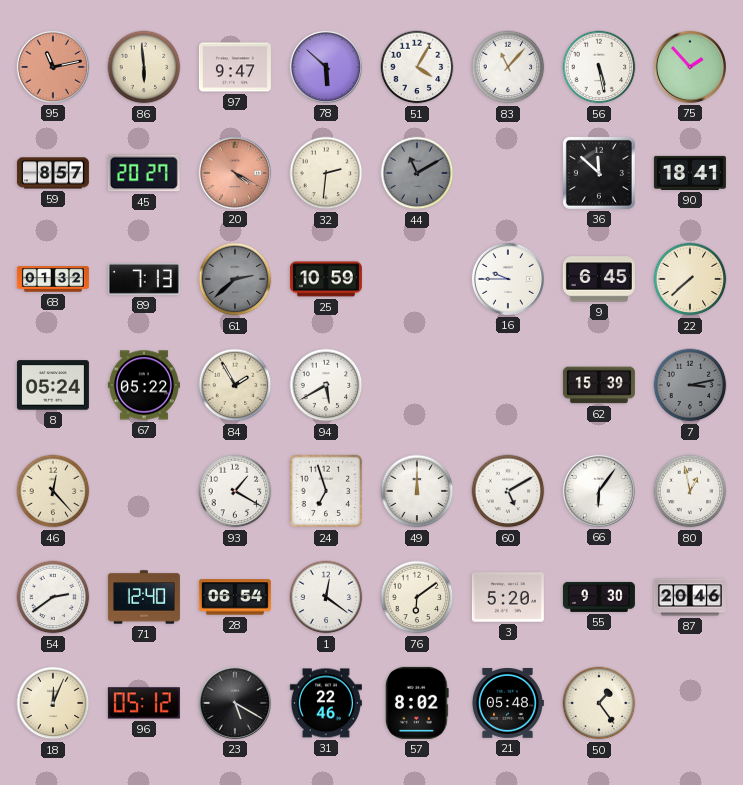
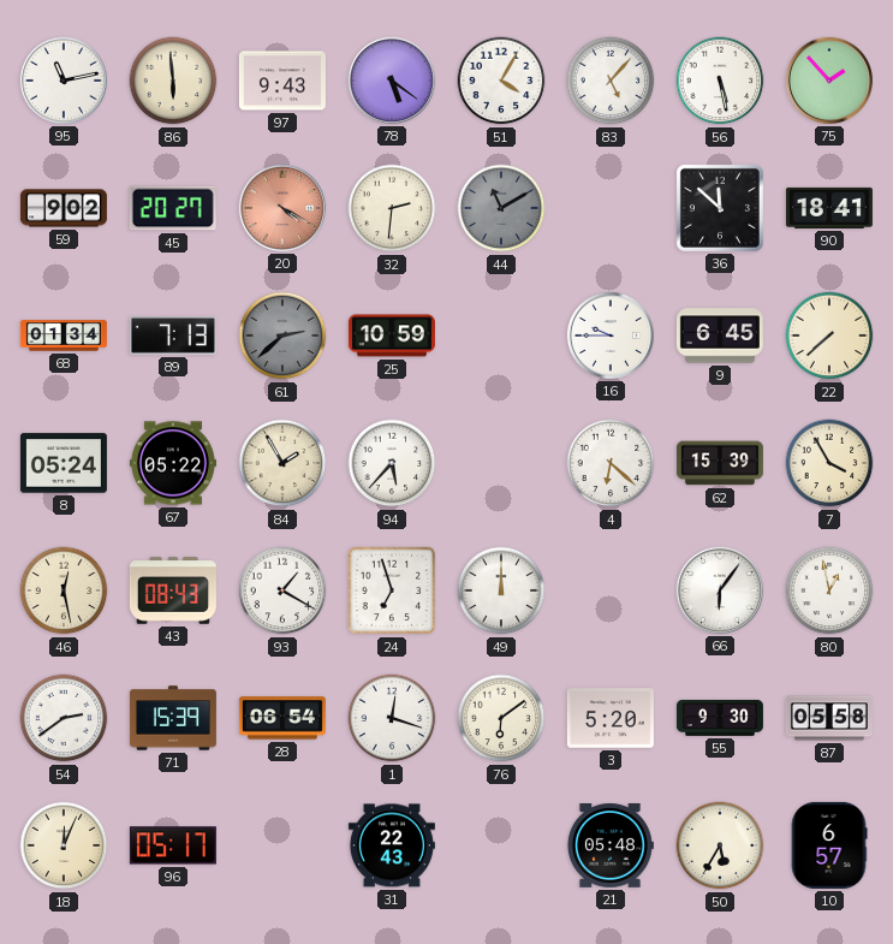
95 dial: salmon -> white (64, 81)
97: 9:47 -> 9:43 (282, 81)
78: 5:52 -> 5:21 (392, 81)
83: 11:07 -> 5:07 (611, 81)
59: 8:57 -> 9:02 (64, 208)
68: 01:32 -> 01:34 (64, 336)
94: 5:40 -> 5:37 (392, 463)
4: none -> 6:22 (611, 463)
7: 3:13 -> 3:55 (829, 463)
7 dial: grey -> cream (829, 463)
46: 12:23 -> 12:28 (64, 590)
43: none -> 08:43 (173, 590)
60: 5:10 -> none (508, 491)
71: 12:40 -> 15:39 (173, 718)
1: 12:21 -> 12:18 (392, 718)
87: 20:46 -> 05:58 (829, 718)
96: 05:12 -> 05:17 (173, 845)
23: 5:20 -> none (235, 703)
31: 22:46 -> 22:43 (392, 845)
57: 8:02 -> none (417, 703)
50: 1:24 -> 5:35 (720, 845)
10: none -> 6:57 (829, 845)
